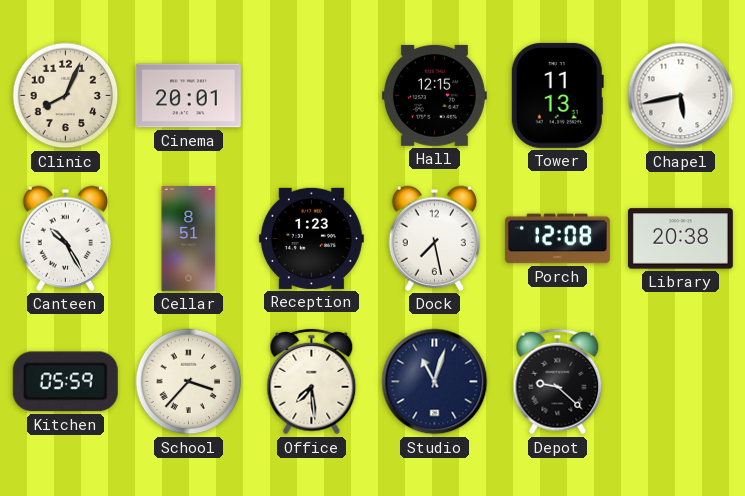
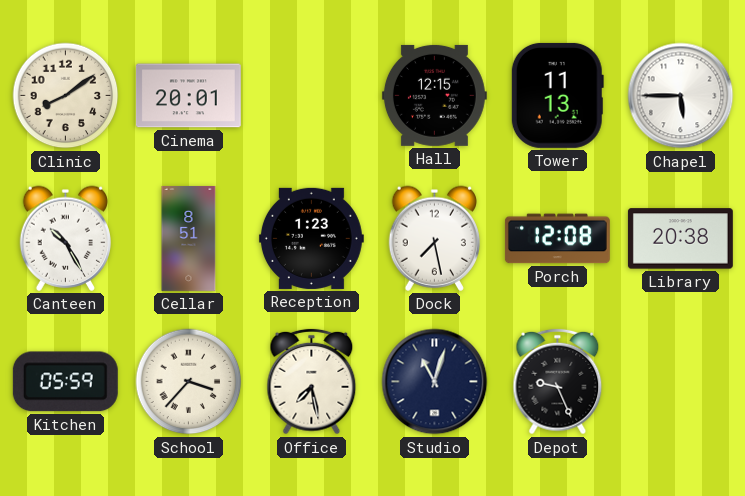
Clinic: 8:04 -> 8:09 (66, 96)
Chapel: 5:43 -> 5:45 (681, 96)
Office: 7:29 -> 7:28 (312, 382)
Depot: 9:22 -> 9:26 (558, 382)
